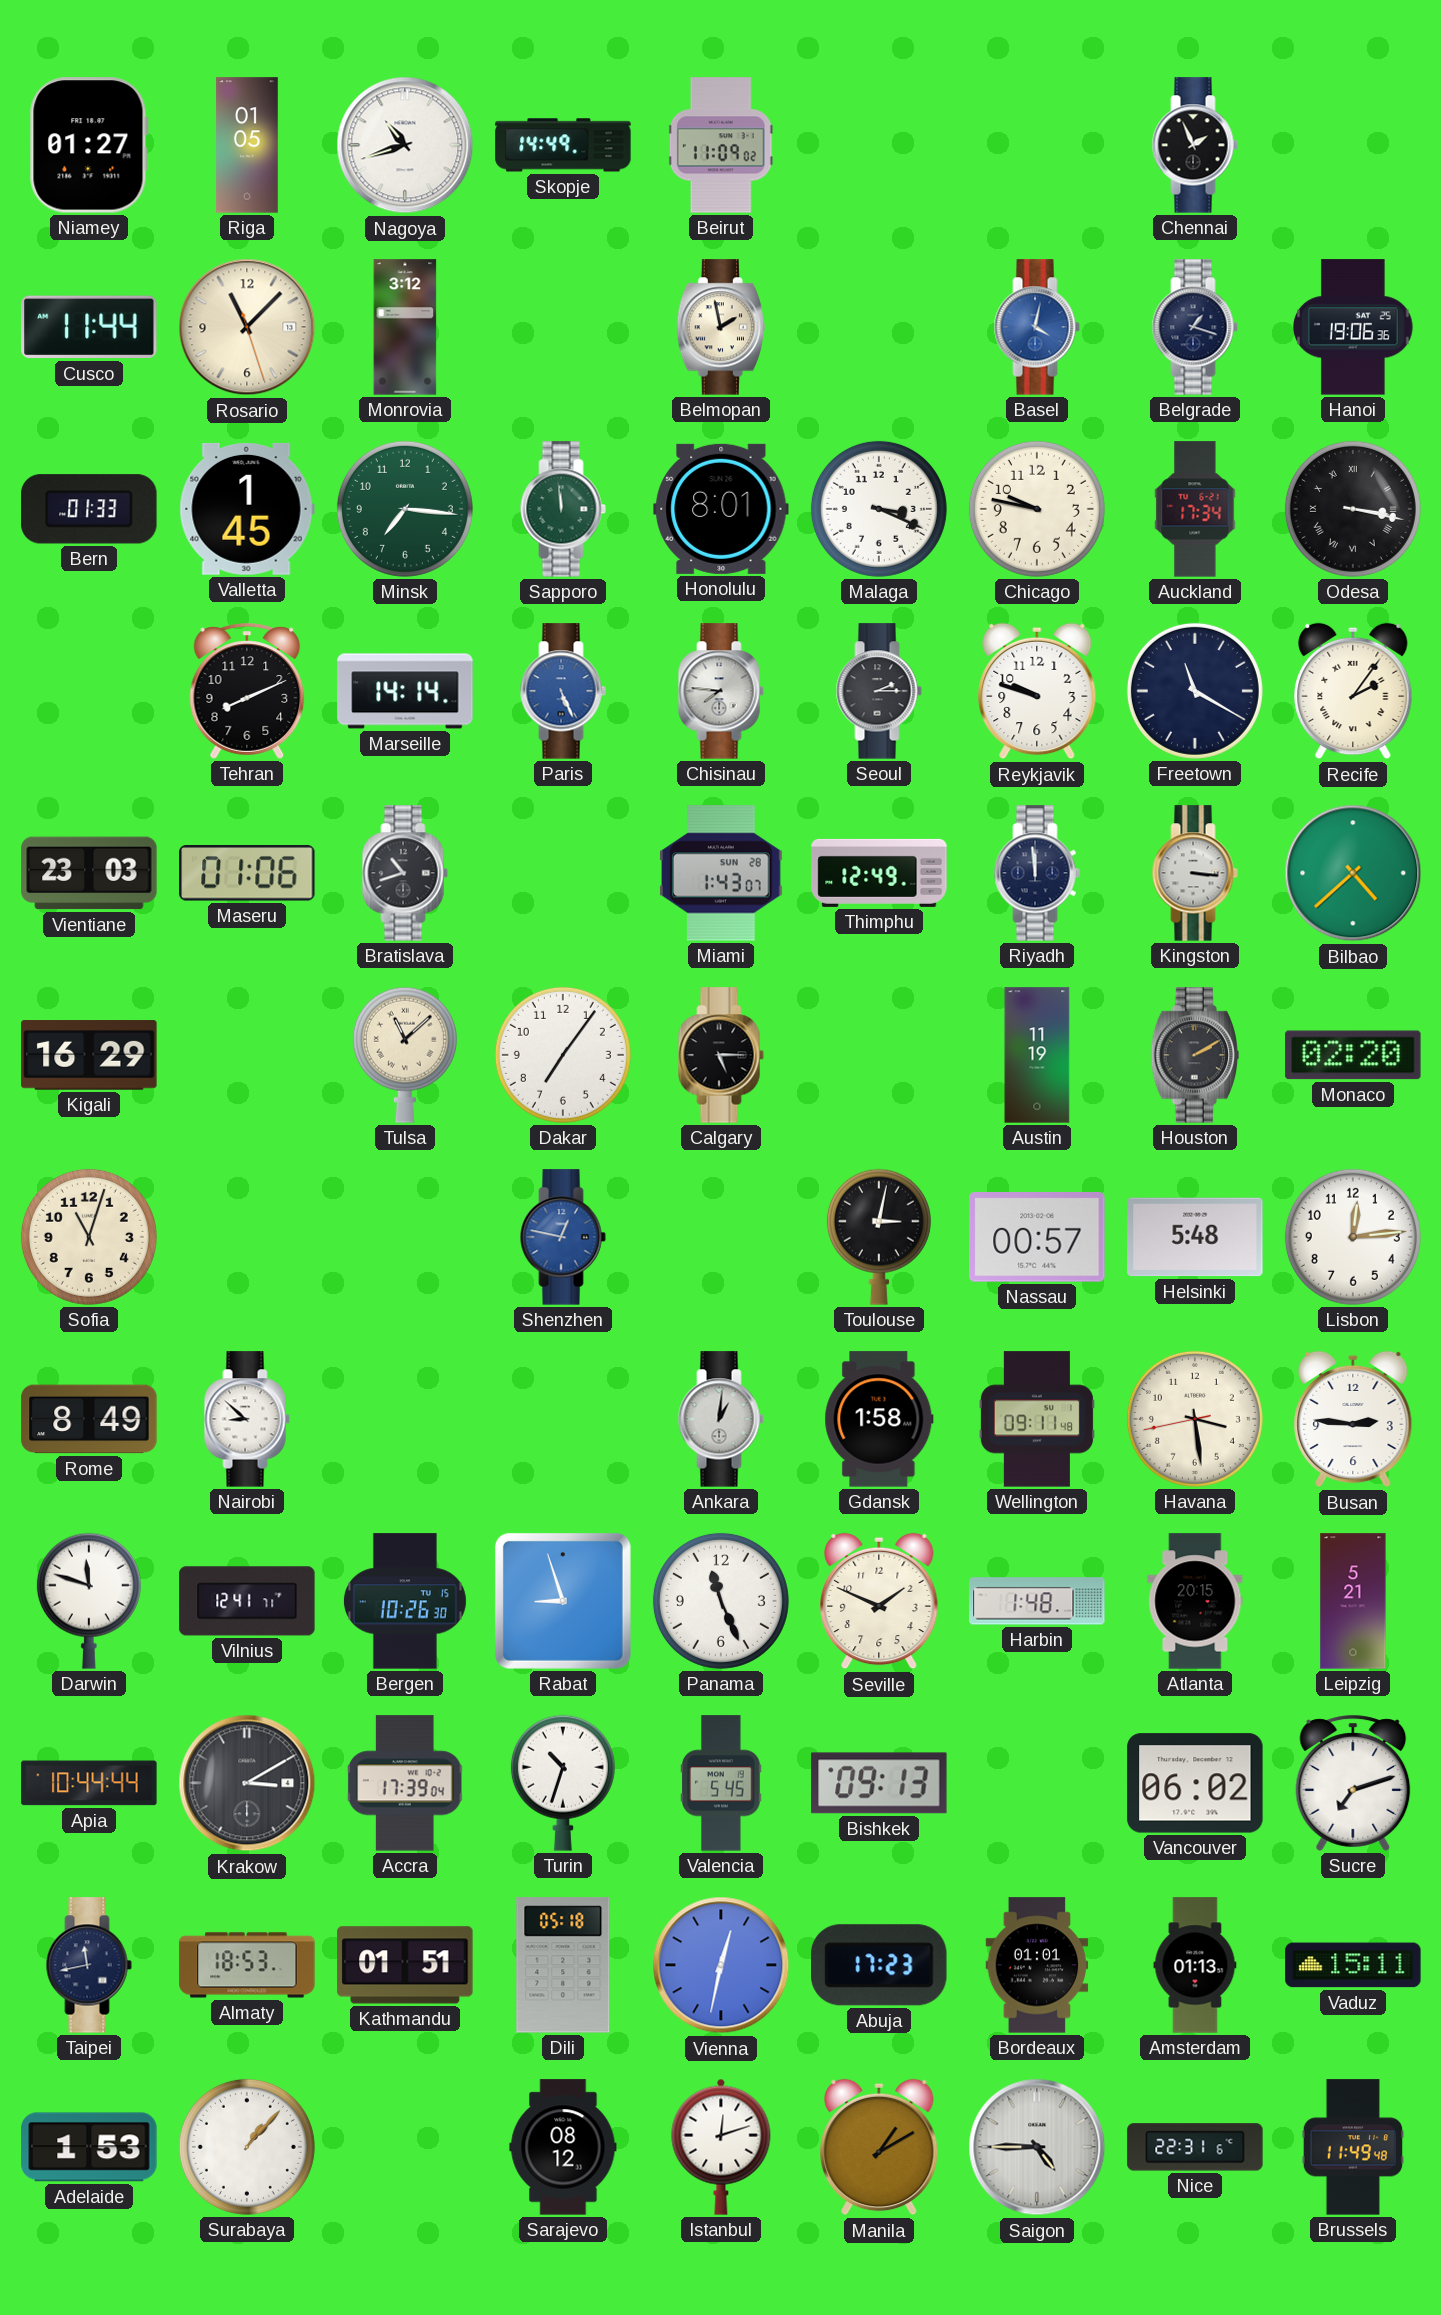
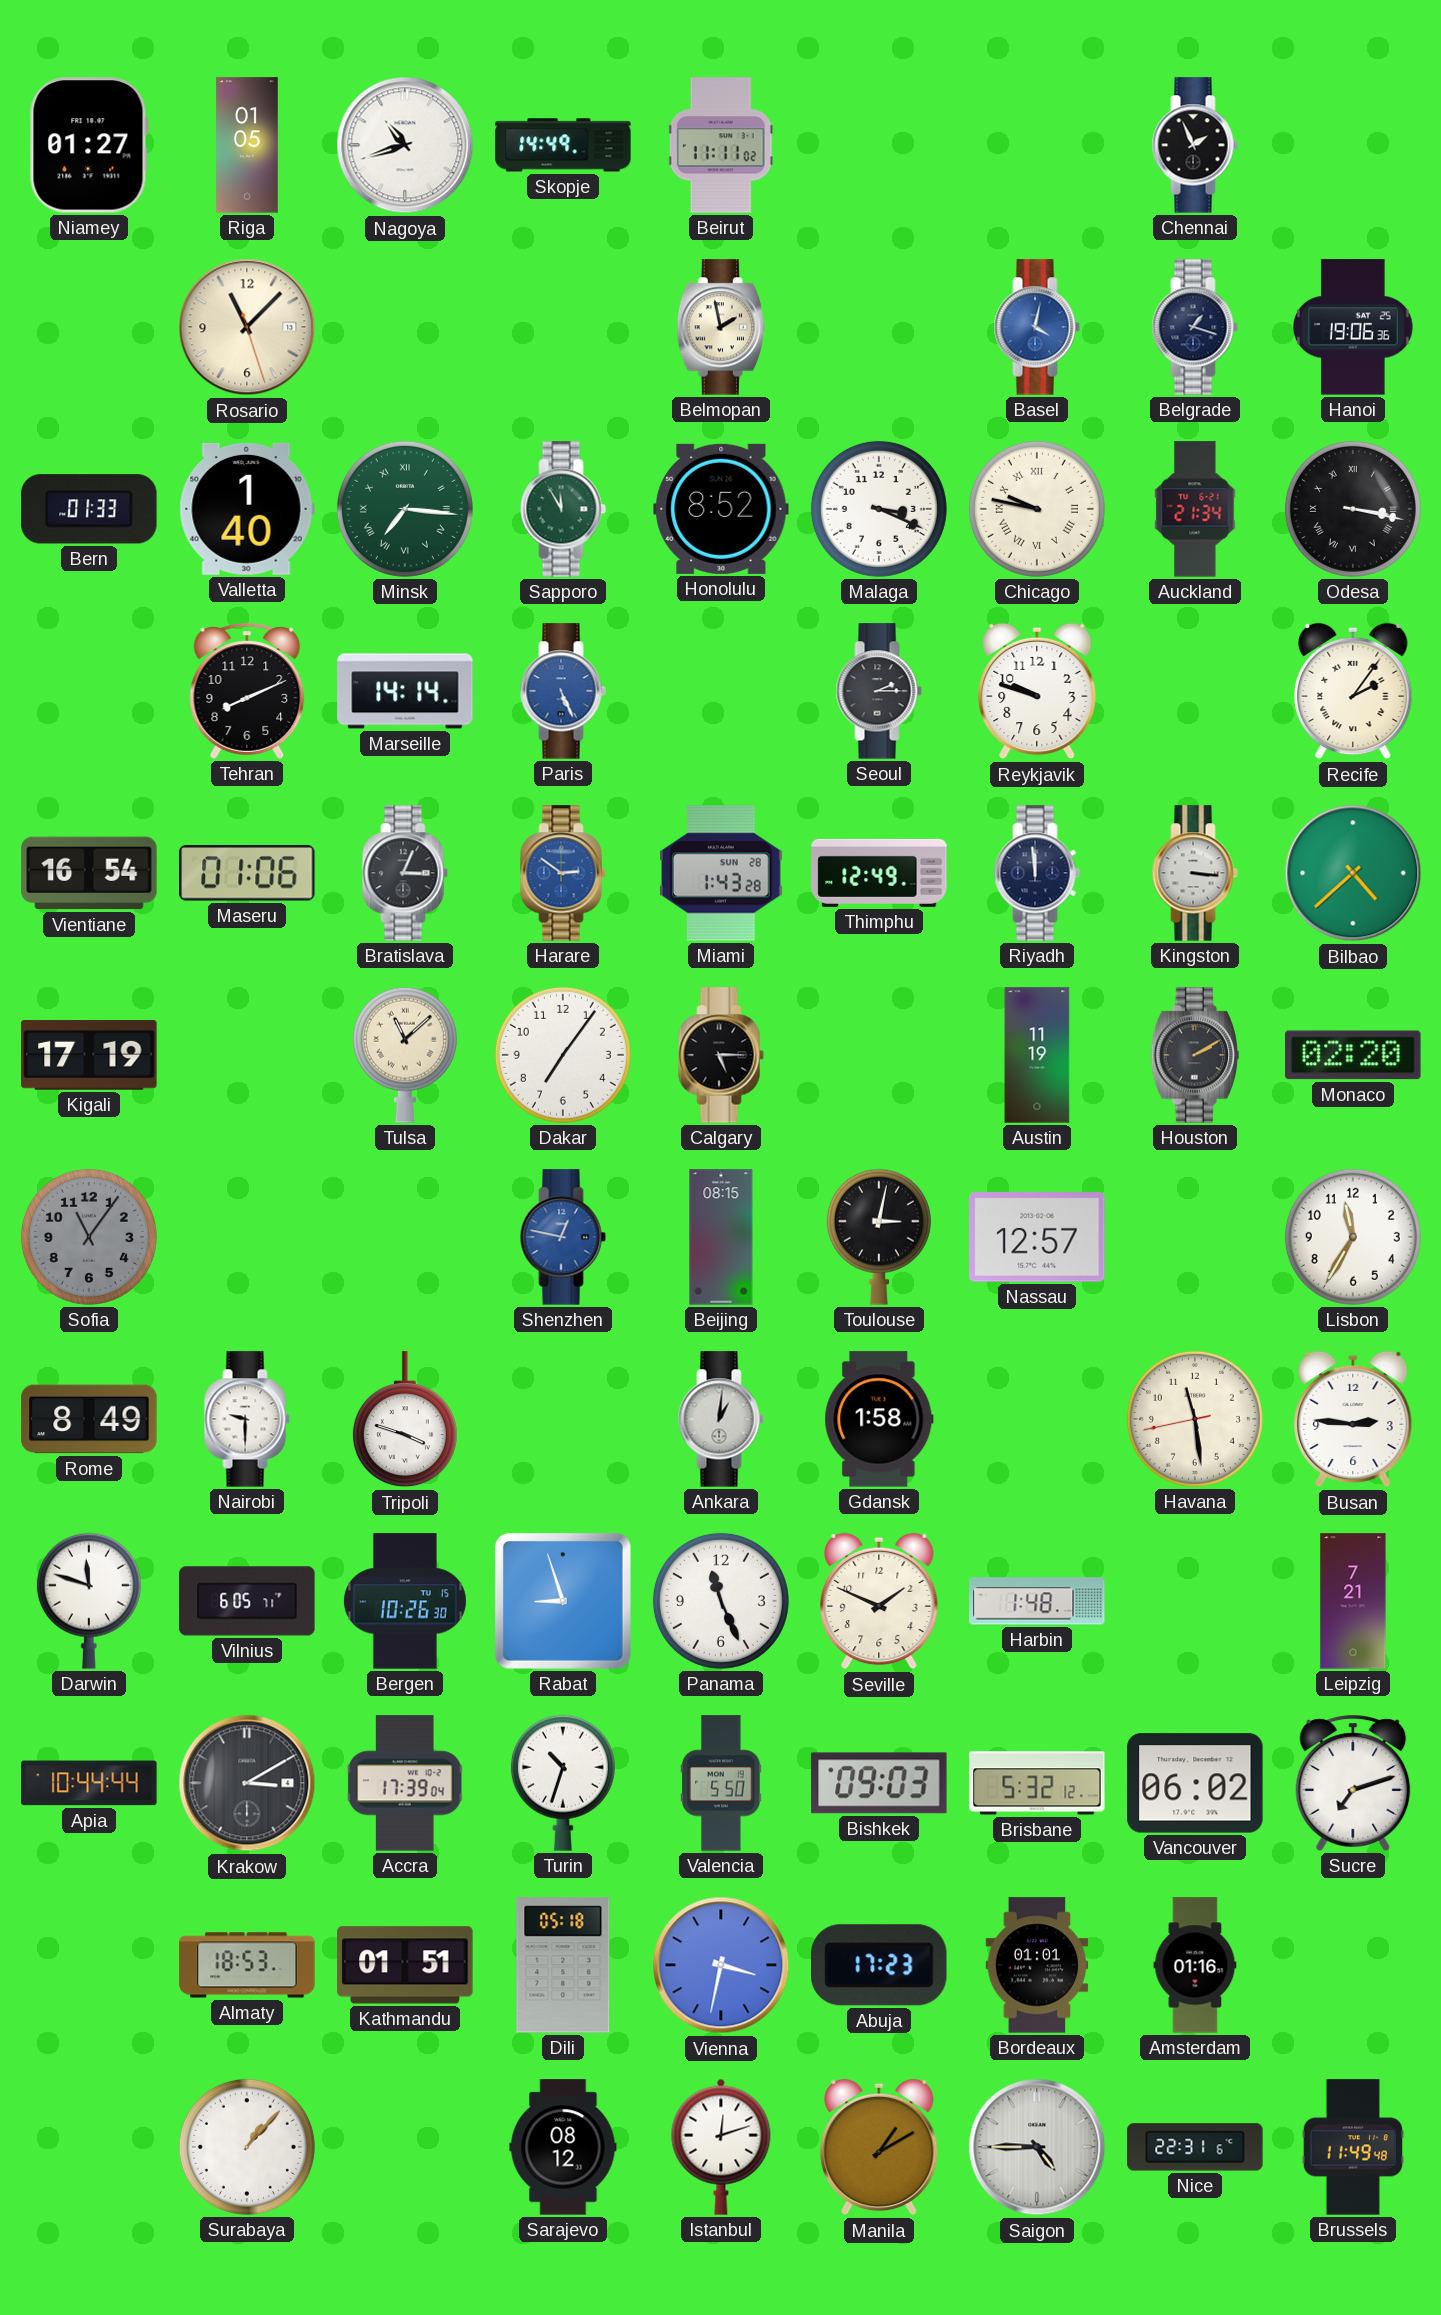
Beirut: 11:09 -> 11:11 (721, 145)
Cusco: 11:44 -> none (89, 327)
Monrovia: 3:12 -> none (405, 327)
Valletta: 1:45 -> 1:40 (247, 509)
Minsk numerals: Arabic -> Roman (405, 509)
Sapporo: 11:59 -> 11:55 (563, 509)
Honolulu: 8:01 -> 8:52 (721, 509)
Chicago numerals: Arabic -> Roman (1037, 509)
Auckland: 17:34 -> 21:34 (1195, 509)
Chisinau: 7:46 -> none (721, 691)
Freetown: 11:20 -> none (1195, 691)
Vientiane: 23:03 -> 16:54 (89, 873)
Bratislava: 10:42 -> 3:04 (405, 873)
Harare: none -> 2:51 (563, 873)
Miami: 1:43:07 -> 1:43:28 (721, 873)
Kigali: 16:29 -> 17:19 (89, 1055)
Sofia: 11:03 -> 11:06 (89, 1237)
Sofia dial: cream -> grey (89, 1237)
Beijing: none -> 08:15 (721, 1237)
Nassau: 00:57 -> 12:57 (1037, 1238)
Helsinki: 5:48 -> none (1195, 1237)
Lisbon: 12:14 -> 11:35 (1353, 1237)
Nairobi: 8:52 -> 9:30 (247, 1419)
Tripoli: none -> 3:48 (405, 1420)
Wellington: 09:11 -> none (1037, 1419)
Havana: 3:28 -> 11:28 (1195, 1419)
Vilnius: 12:41 -> 6:05 (247, 1601)
Atlanta: 20:15 -> none (1195, 1601)
Leipzig: 5:21 -> 7:21 (1353, 1601)
Valencia: 5:45 -> 5:50 (721, 1783)
Bishkek: 09:13 -> 09:03 (879, 1783)
Brisbane: none -> 5:32 (1037, 1783)
Taipei: 11:43 -> none (89, 1965)
Vienna: 12:32 -> 3:32 (721, 1965)
Amsterdam: 01:13 -> 01:16 (1195, 1965)
Vaduz: 15:11 -> none (1353, 1965)
Adelaide: 1:53 -> none (89, 2147)
